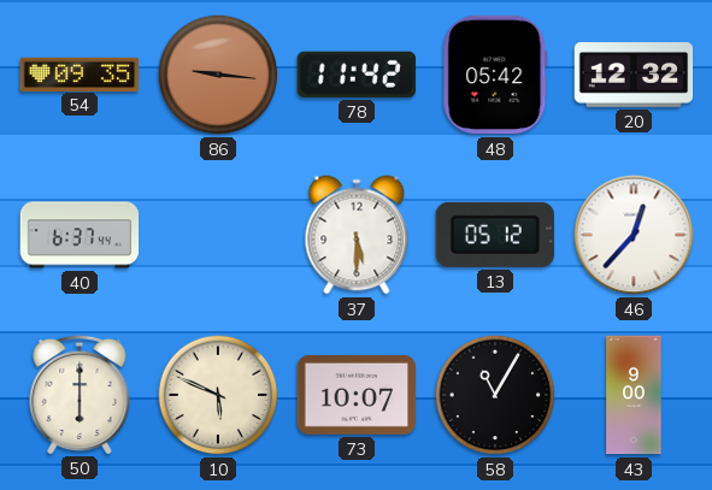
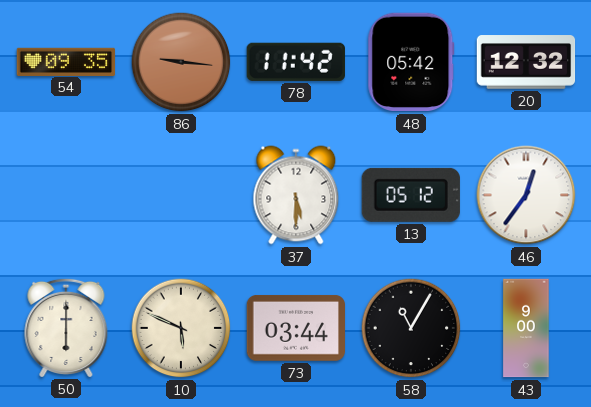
40: 6:37 -> none (80, 235)
46: 12:37 -> 12:36 (526, 195)
73: 10:07 -> 03:44 (296, 328)
